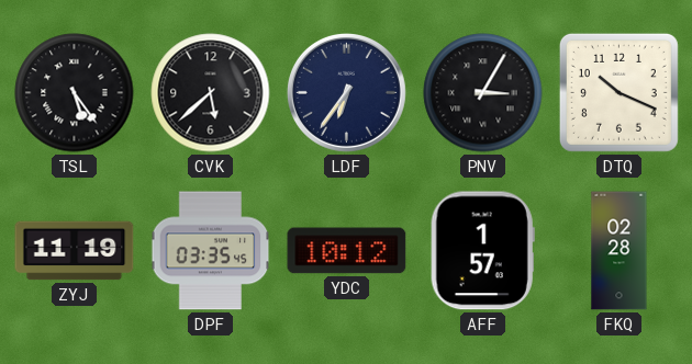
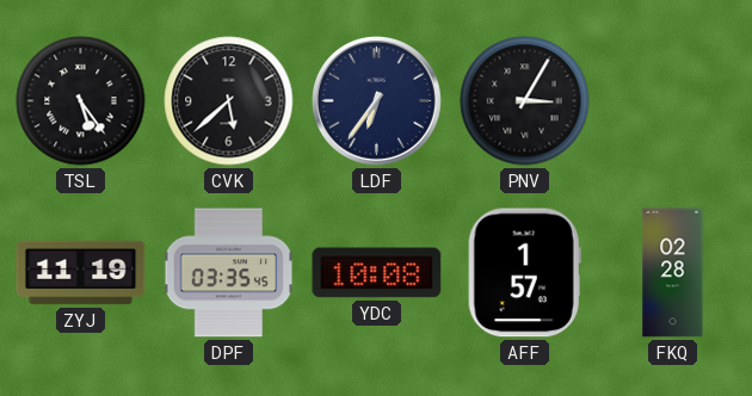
DTQ: 10:19 -> none (618, 92)
YDC: 10:12 -> 10:08 (377, 273)
